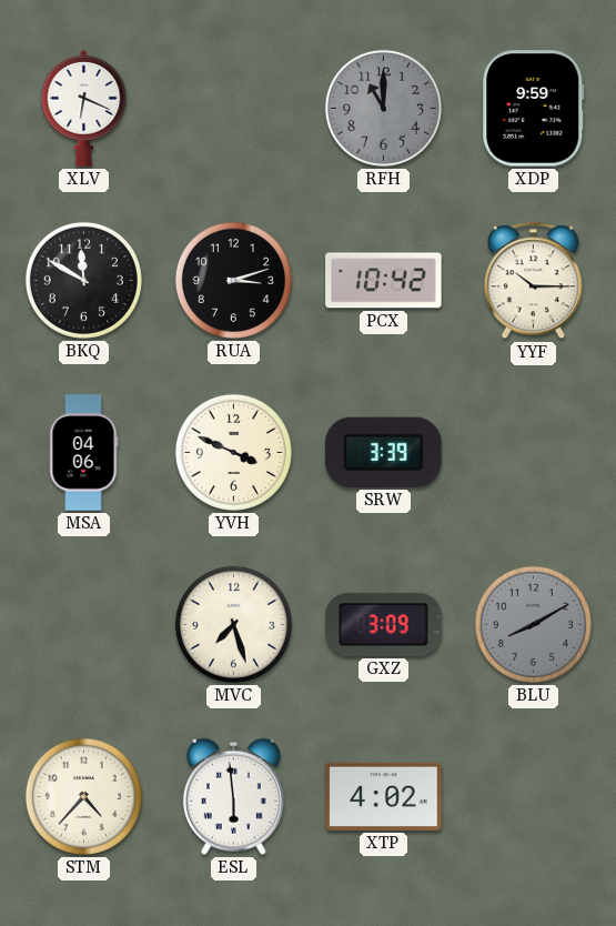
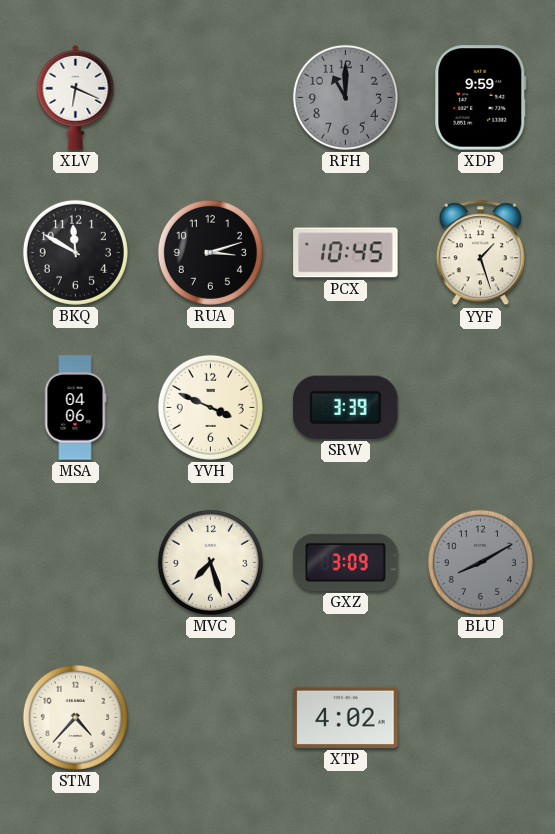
PCX: 10:42 -> 10:45 (346, 253)
YYF: 10:15 -> 1:27 (480, 253)
ESL: 5:59 -> none (233, 796)
